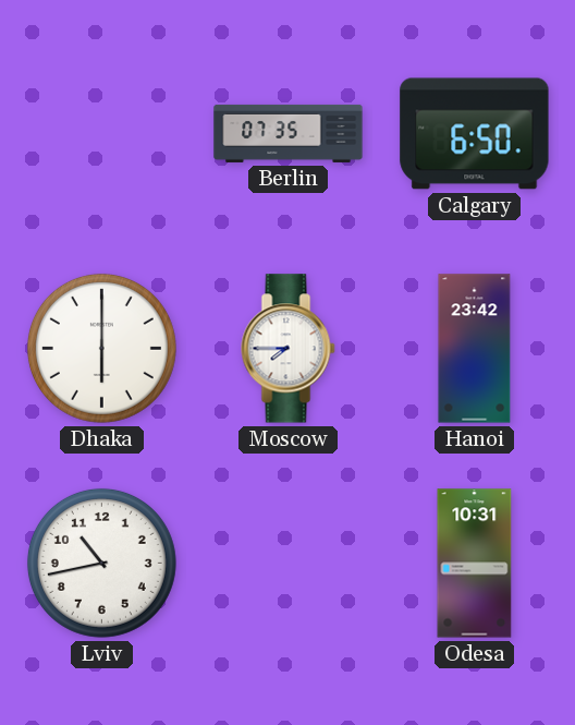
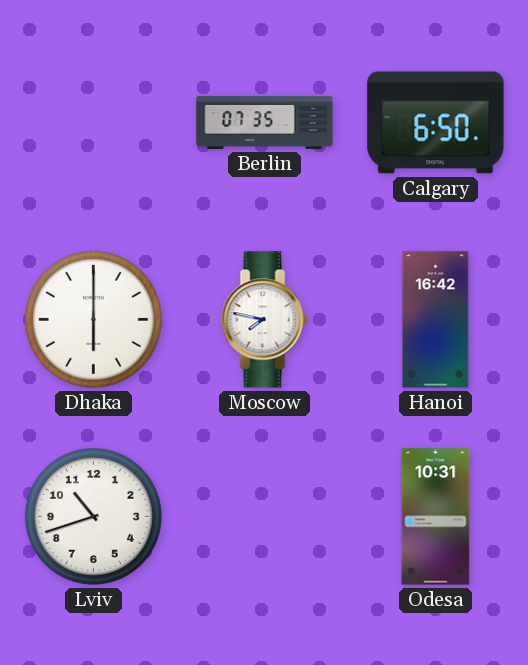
Moscow: 7:45 -> 7:47 (265, 320)
Hanoi: 23:42 -> 16:42 (436, 320)
Lviv: 10:43 -> 10:42 (93, 516)
